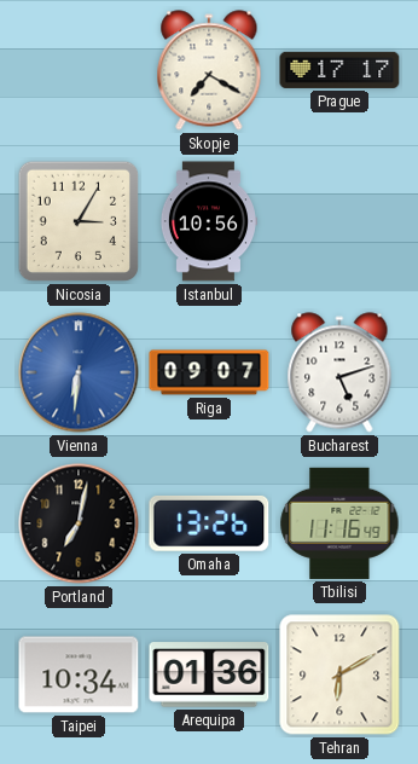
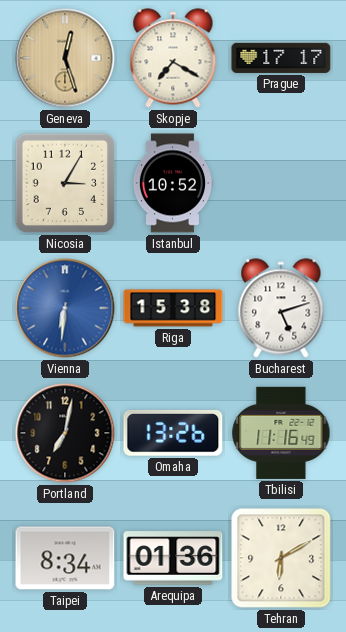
Geneva: none -> 12:27 (65, 58)
Istanbul: 10:56 -> 10:52 (172, 183)
Riga: 09:07 -> 15:38 (173, 308)
Taipei: 10:34 -> 8:34 (65, 558)
